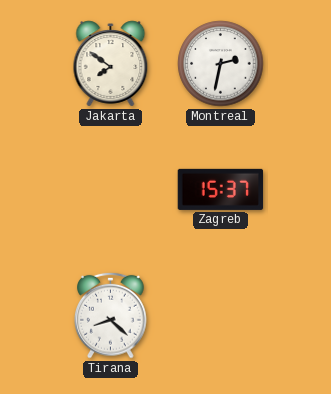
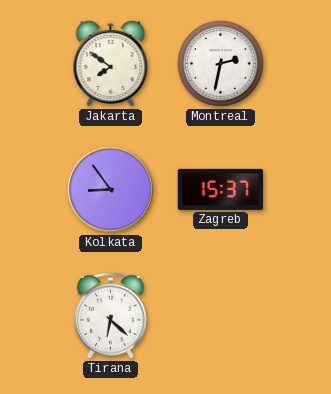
Kolkata: none -> 8:54 (111, 190)
Tirana: 8:22 -> 6:22 (111, 315)
